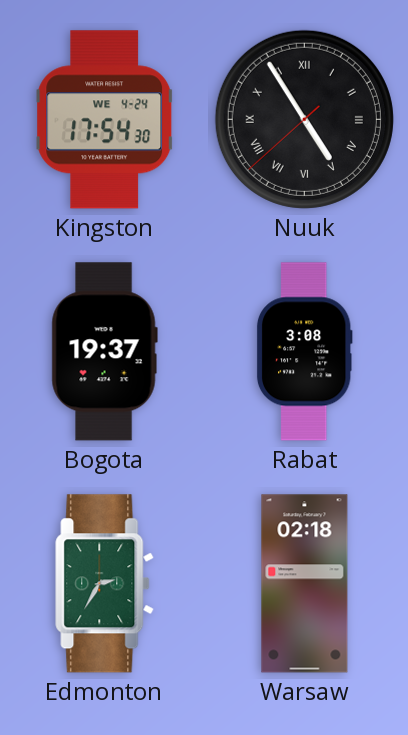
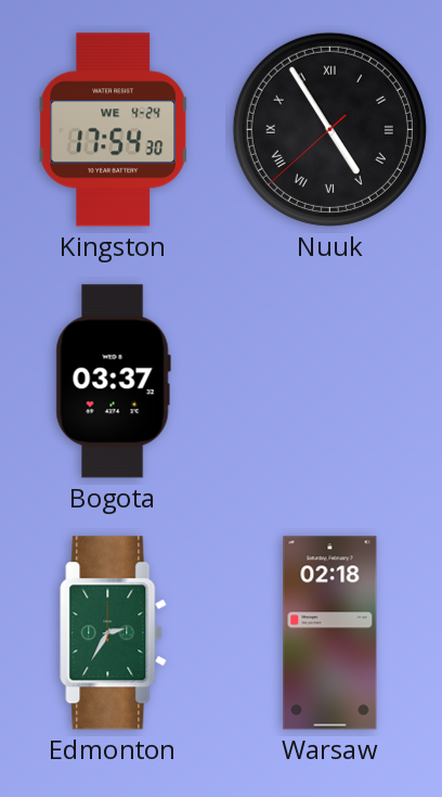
Bogota: 19:37 -> 03:37 (113, 382)
Rabat: 3:08 -> none (304, 352)
